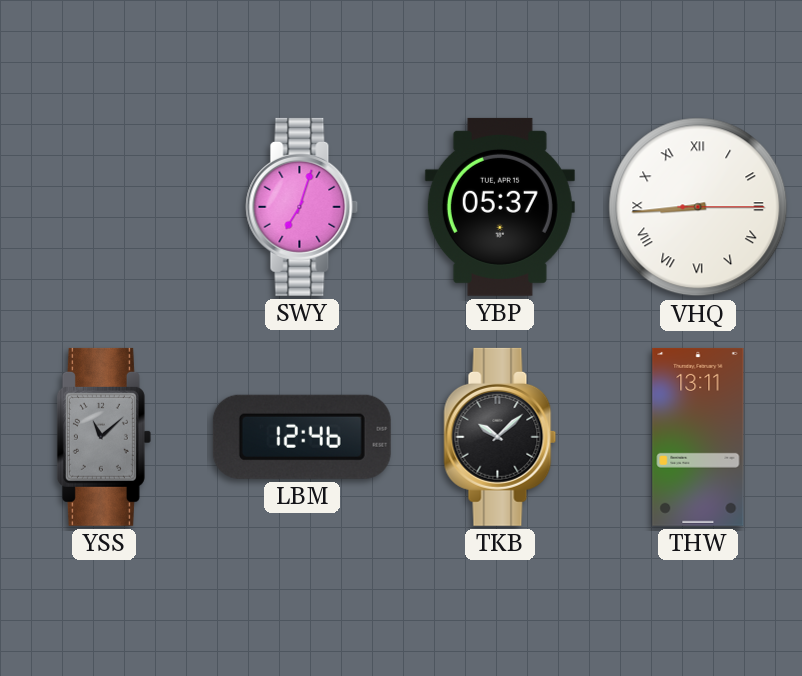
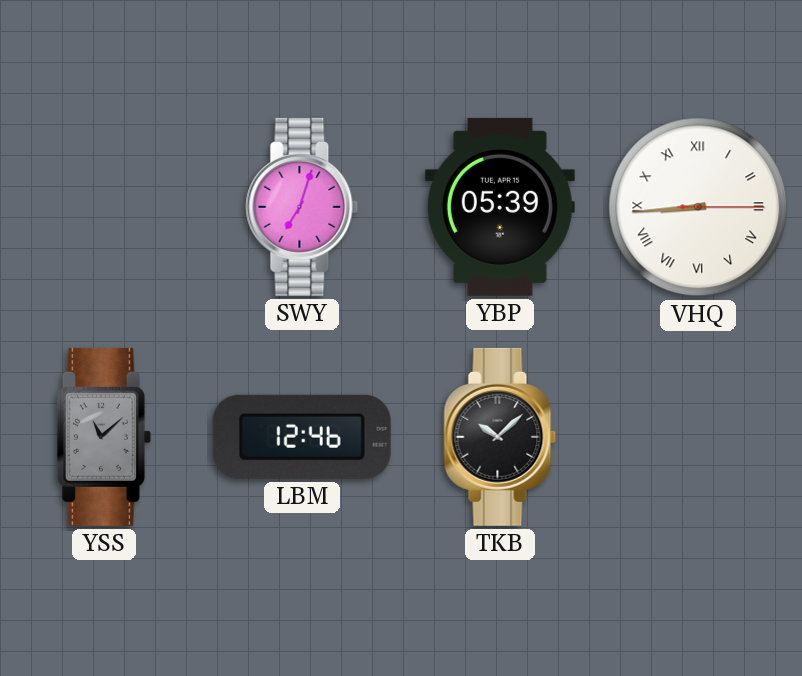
YBP: 05:37 -> 05:39 (500, 207)
THW: 13:11 -> none (698, 437)
